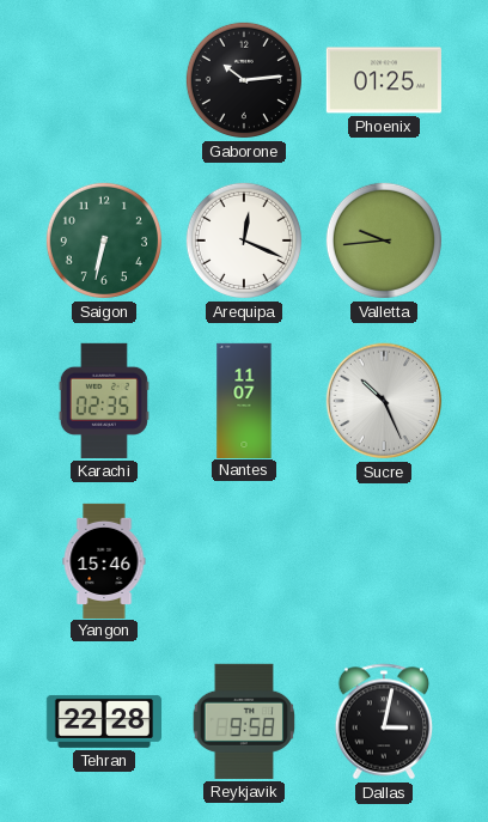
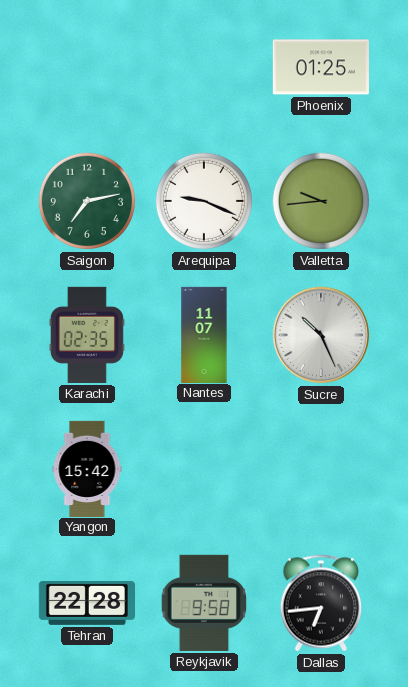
Gaborone: 10:14 -> none (244, 80)
Saigon: 6:32 -> 7:13 (87, 201)
Arequipa: 12:19 -> 9:19 (204, 201)
Yangon: 15:46 -> 15:42 (87, 468)
Dallas: 3:02 -> 6:44 (321, 603)
